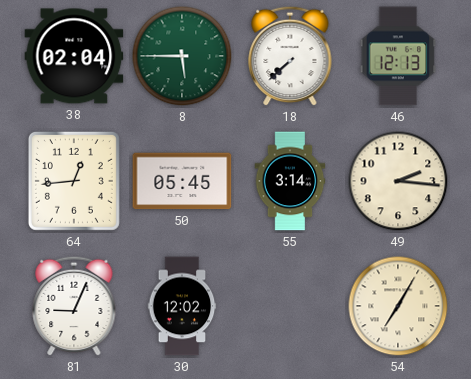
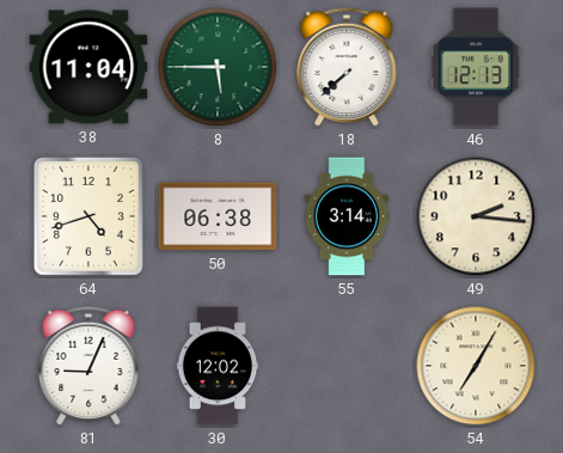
38: 02:04 -> 11:04 (88, 67)
64: 12:44 -> 4:42 (88, 216)
50: 05:45 -> 06:38 (218, 216)
